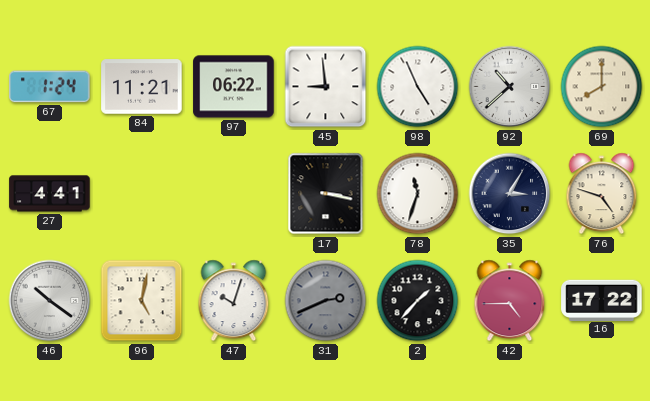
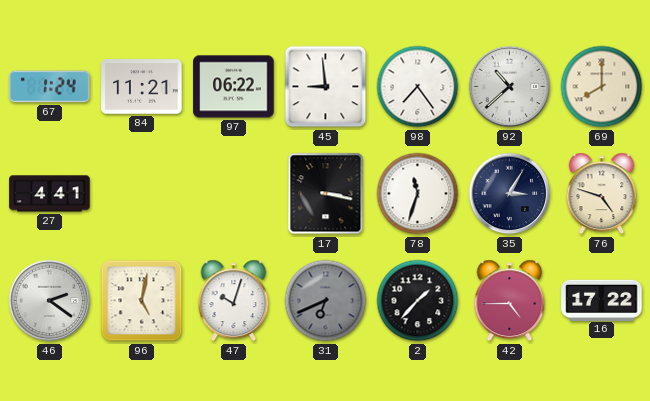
98: 4:56 -> 7:24 (418, 87)
46: 10:21 -> 2:21 (50, 301)
31: 2:41 -> 6:41 (326, 301)
